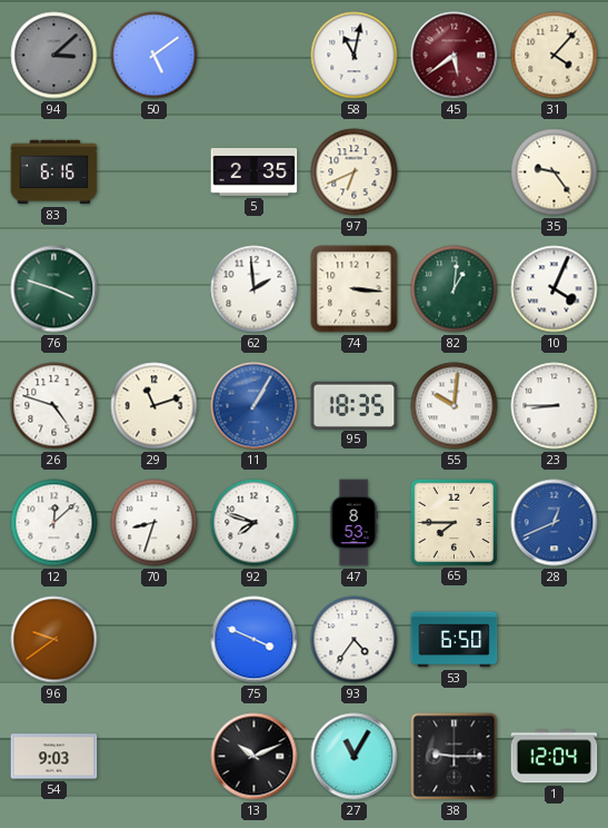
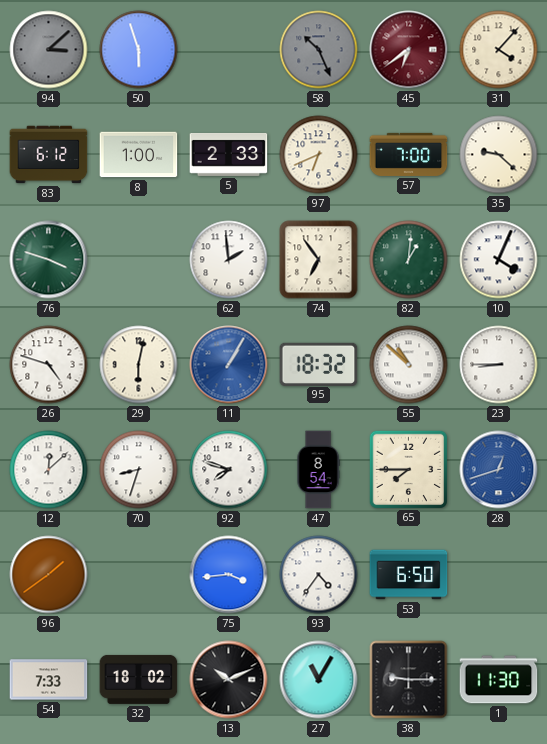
50: 5:09 -> 5:57 (139, 50)
58: 11:02 -> 10:26 (319, 50)
58 dial: white -> grey (319, 50)
45: 5:39 -> 6:39 (409, 50)
83: 6:16 -> 6:12 (49, 155)
8: none -> 1:00 (139, 155)
5: 2:35 -> 2:33 (229, 154)
57: none -> 7:00 (409, 154)
35: 9:24 -> 9:22 (499, 155)
74: 3:16 -> 6:54 (319, 260)
29: 11:12 -> 6:02 (139, 365)
95: 18:35 -> 18:32 (319, 364)
55: 10:01 -> 10:52 (409, 365)
47: 8:53 -> 8:54 (318, 470)
28: 12:41 -> 12:42 (499, 470)
96: 9:39 -> 1:39 (49, 575)
75: 3:49 -> 3:44 (229, 575)
54: 9:03 -> 7:33 (49, 680)
32: none -> 18:02 (139, 679)
1: 12:04 -> 11:30 (499, 680)
